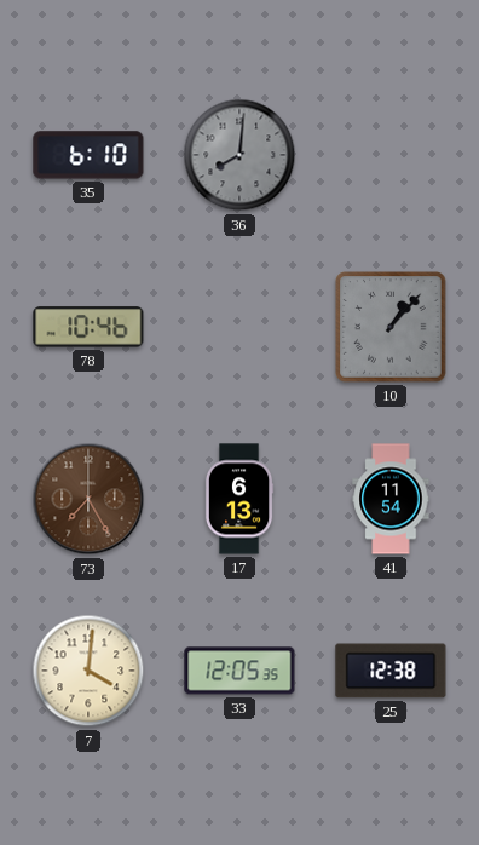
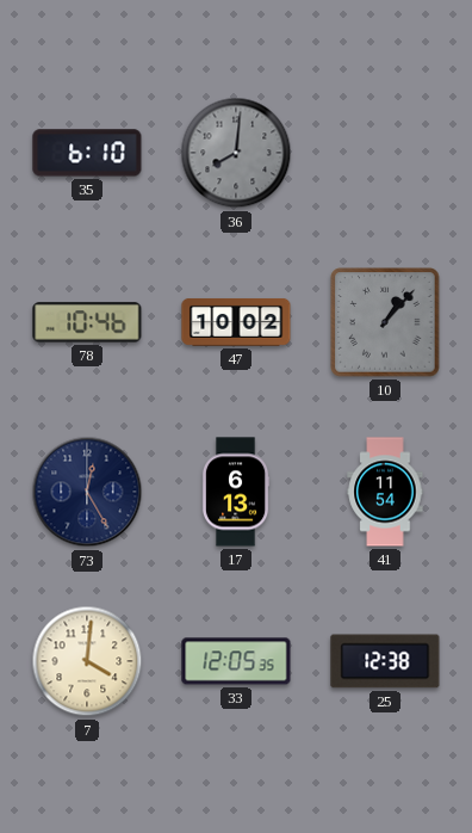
47: none -> 10:02 (236, 322)
73: 7:25 -> 12:25 (87, 492)
73 dial: brown -> navy (87, 492)
